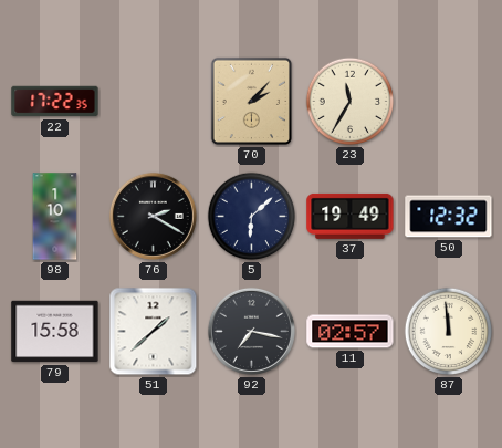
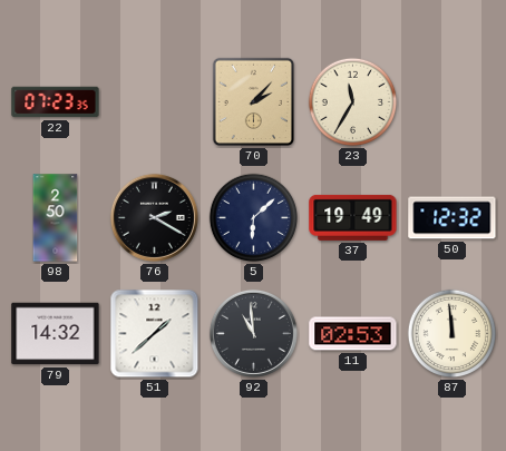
22: 17:22 -> 07:23 (56, 102)
98: 1:10 -> 2:50 (56, 218)
79: 15:58 -> 14:32 (56, 334)
92: 7:17 -> 10:59 (253, 333)
11: 02:57 -> 02:53 (353, 334)
